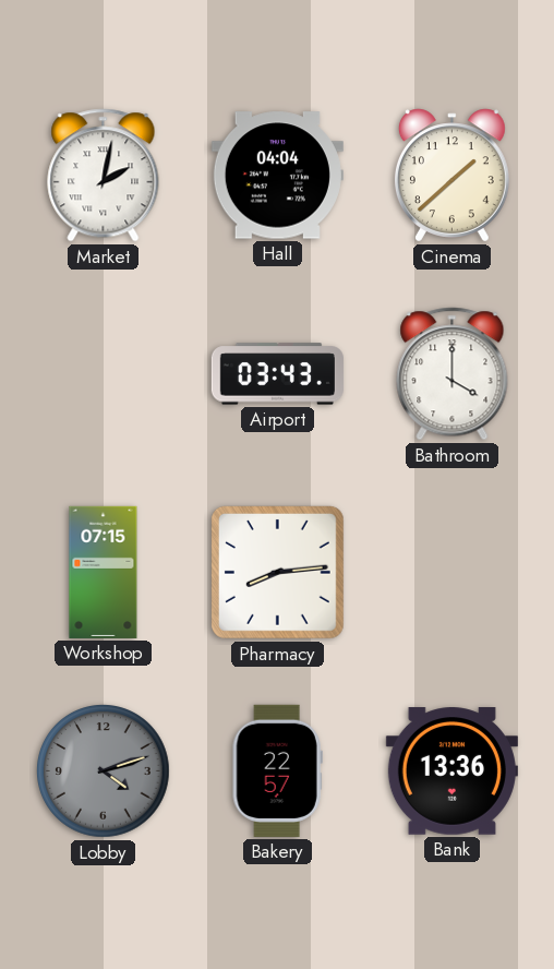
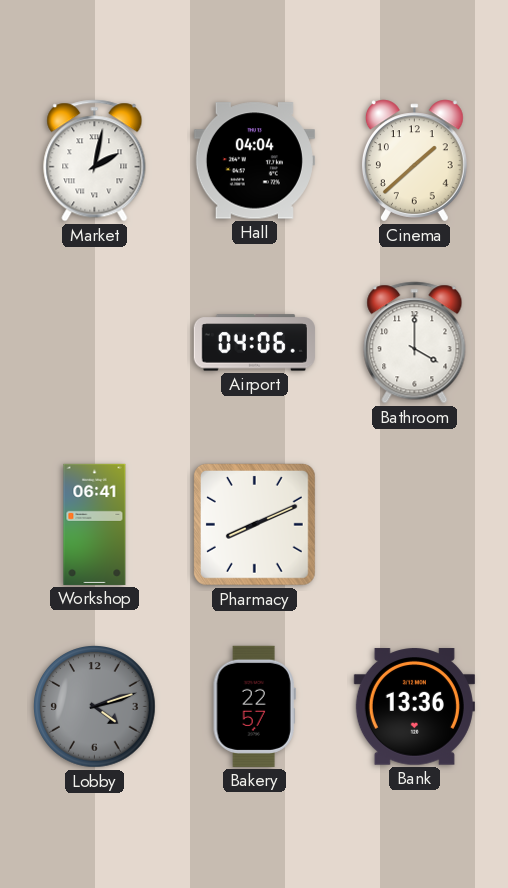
Airport: 03:43 -> 04:06 (254, 343)
Workshop: 07:15 -> 06:41 (95, 524)
Pharmacy: 8:14 -> 8:11 (254, 524)
